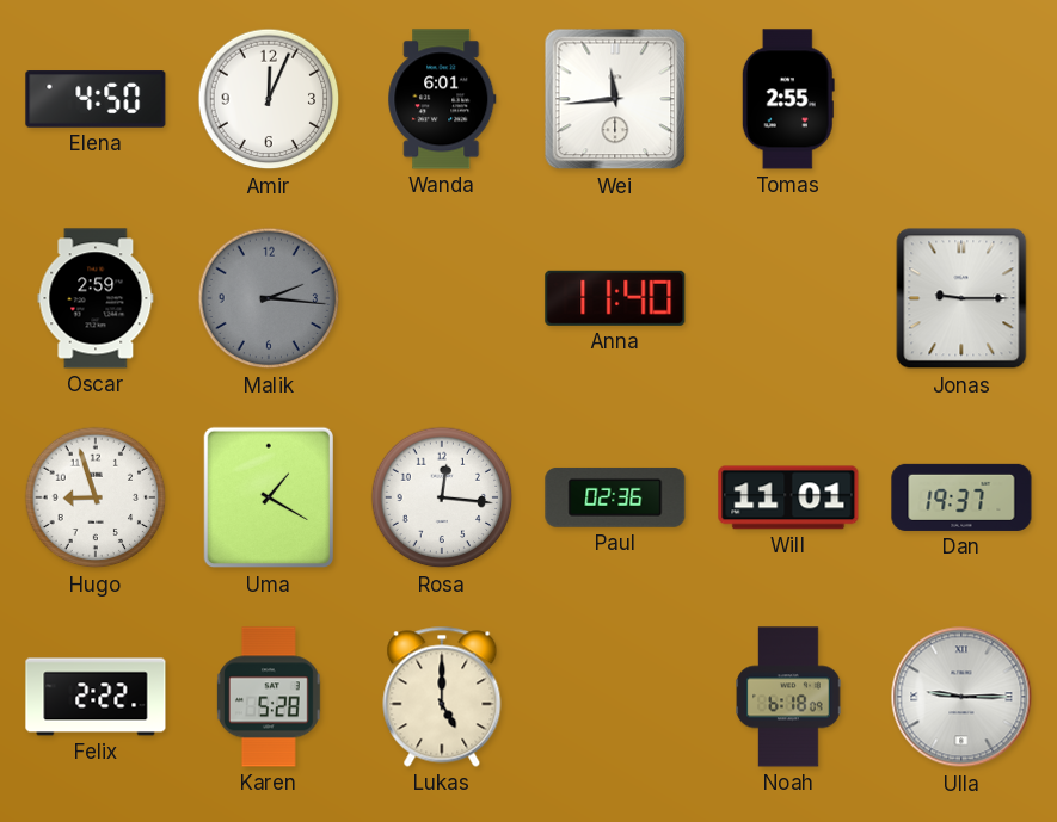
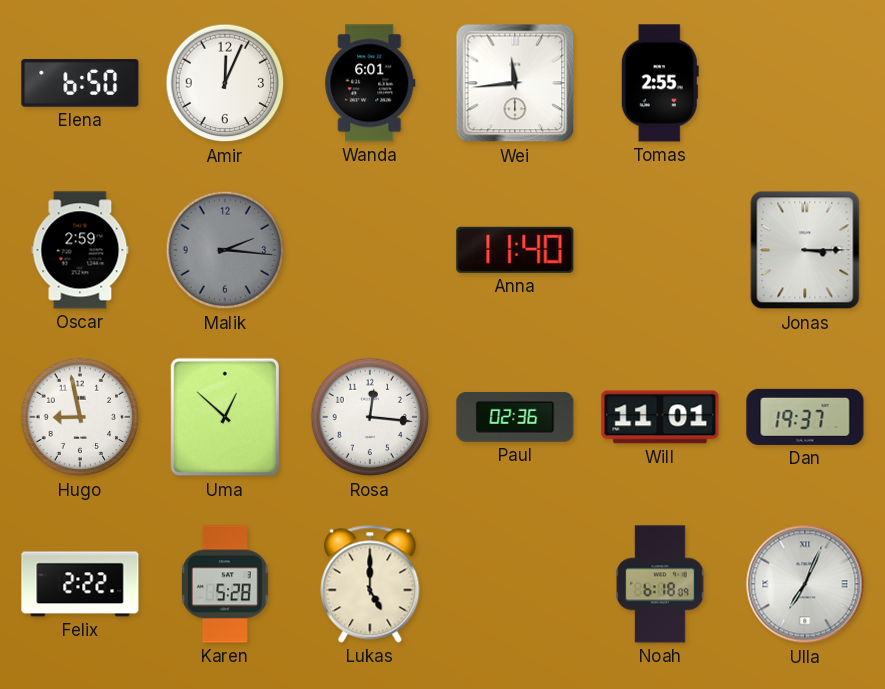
Elena: 4:50 -> 6:50 (80, 83)
Jonas: 9:15 -> 3:15 (805, 250)
Hugo: 8:57 -> 8:58 (80, 417)
Uma: 1:20 -> 12:52 (225, 417)
Ulla: 9:15 -> 7:04 (805, 584)
